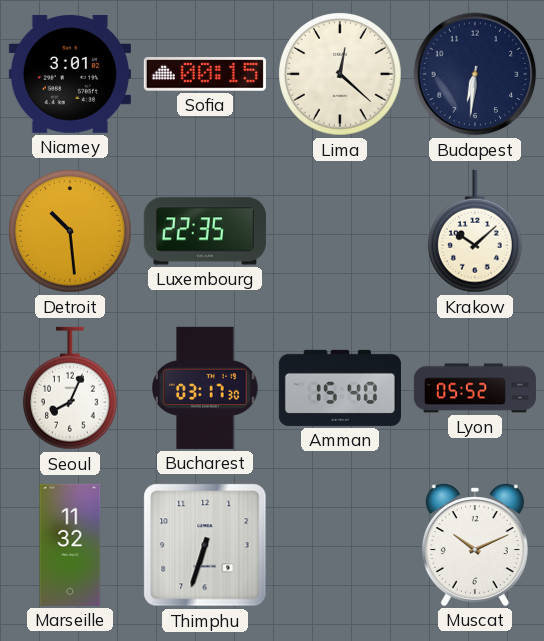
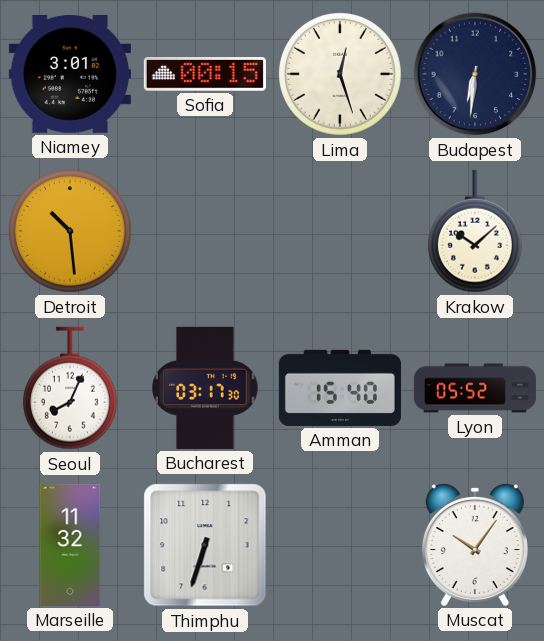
Lima: 12:22 -> 12:27 (341, 75)
Luxembourg: 22:35 -> none (205, 231)
Muscat: 10:11 -> 10:06 (475, 545)
